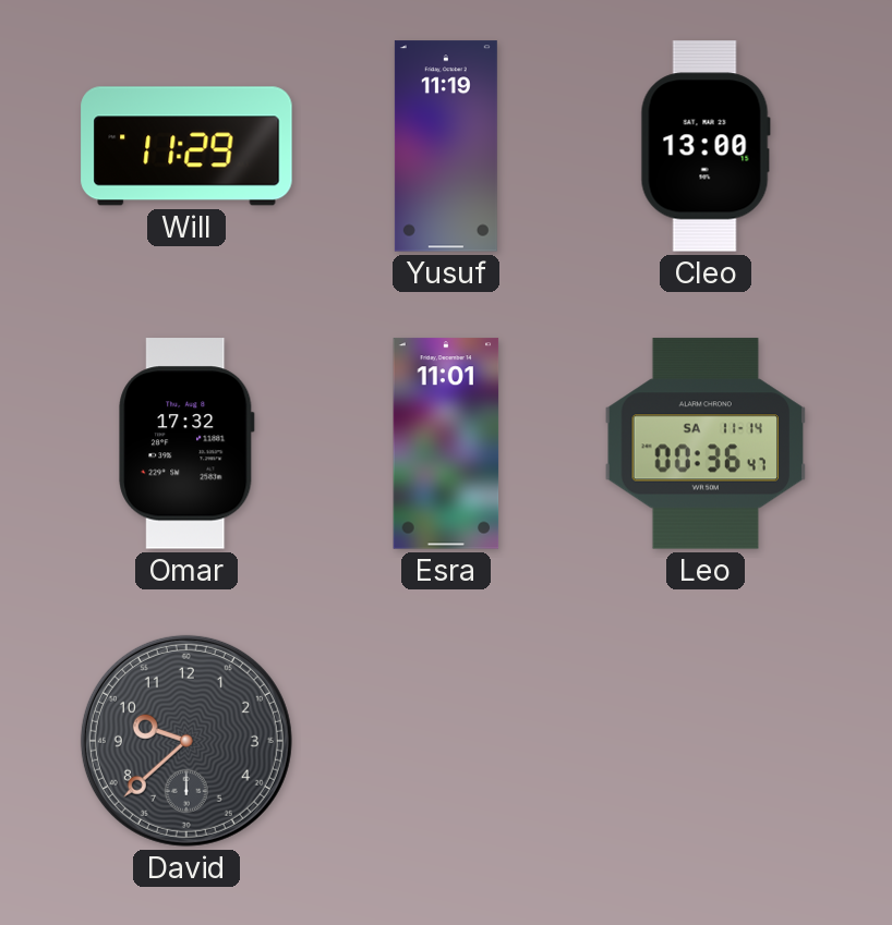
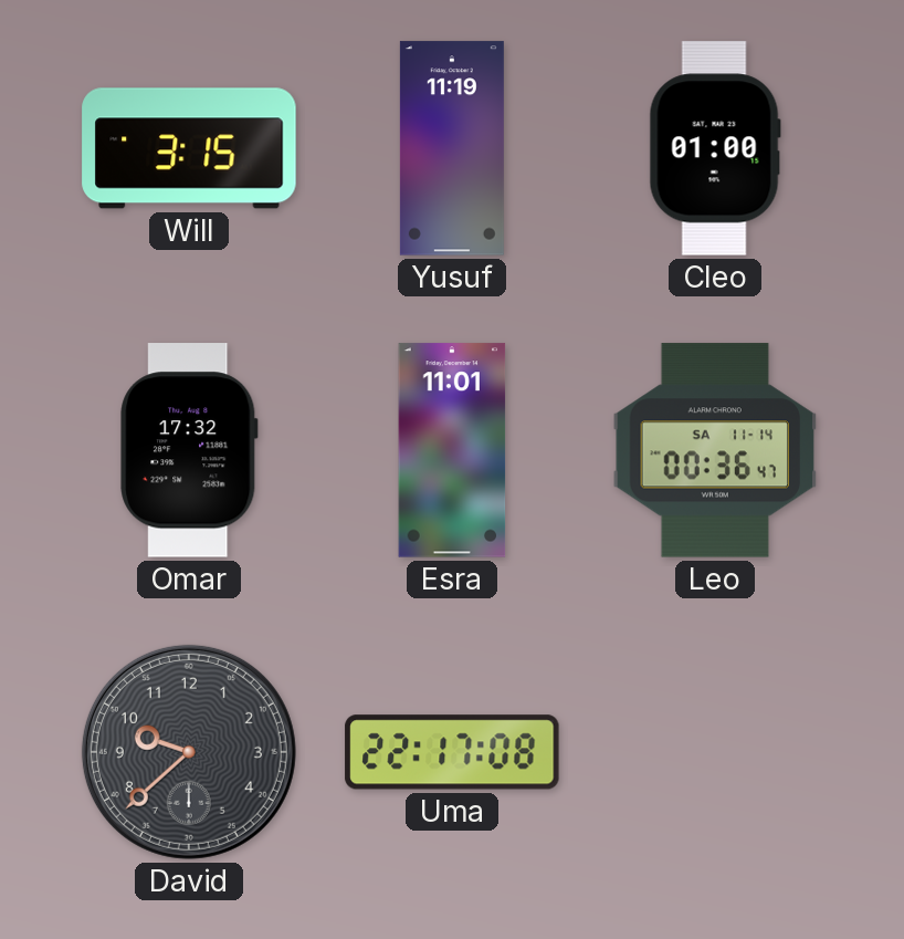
Will: 11:29 -> 3:15 (189, 148)
Cleo: 13:00 -> 01:00 (715, 148)
Uma: none -> 22:17 (452, 752)
